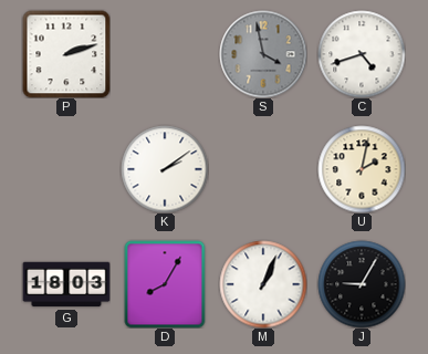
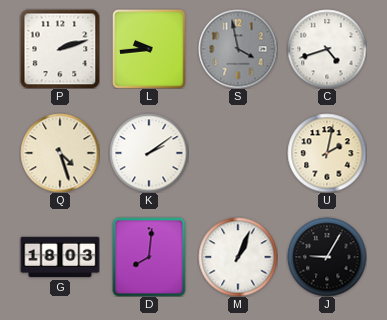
L: none -> 9:44 (149, 49)
Q: none -> 4:27 (60, 153)
D: 8:05 -> 8:01 (149, 257)
